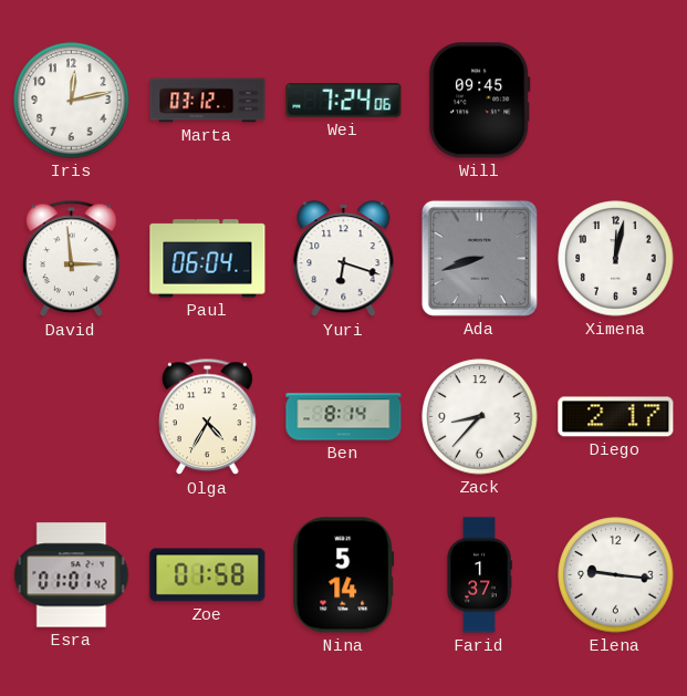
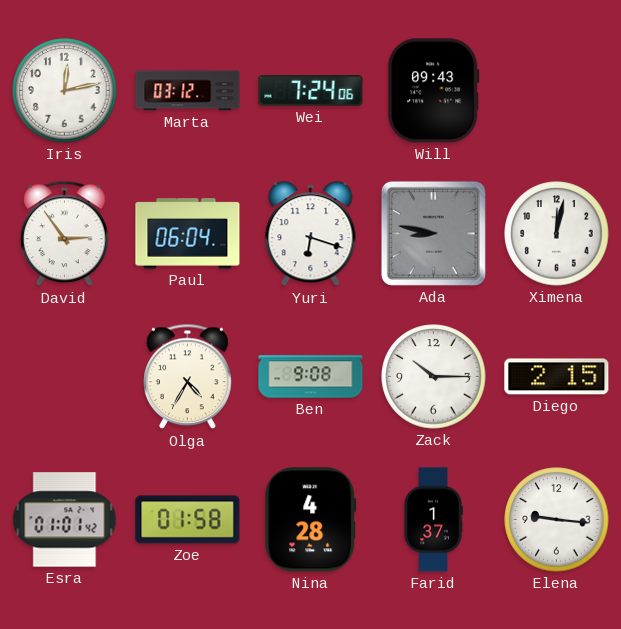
Will: 09:45 -> 09:43 (434, 91)
David: 2:59 -> 2:54 (65, 234)
Ada: 8:42 -> 8:47 (433, 233)
Ben: 8:14 -> 9:08 (311, 377)
Zack: 8:37 -> 10:15 (434, 377)
Diego: 2:17 -> 2:15 (557, 377)
Nina: 5:14 -> 4:28 (311, 520)
